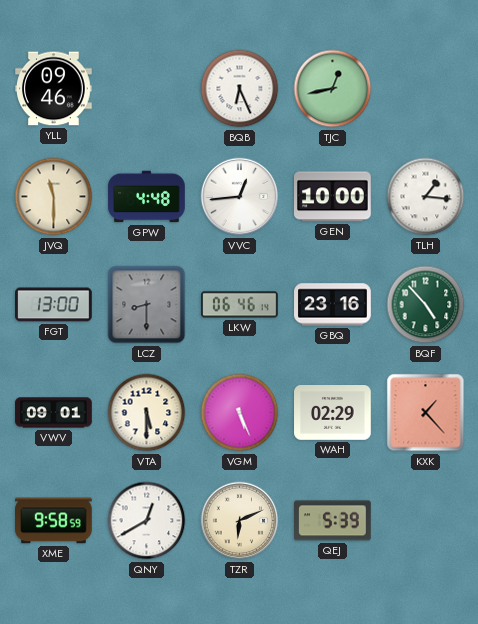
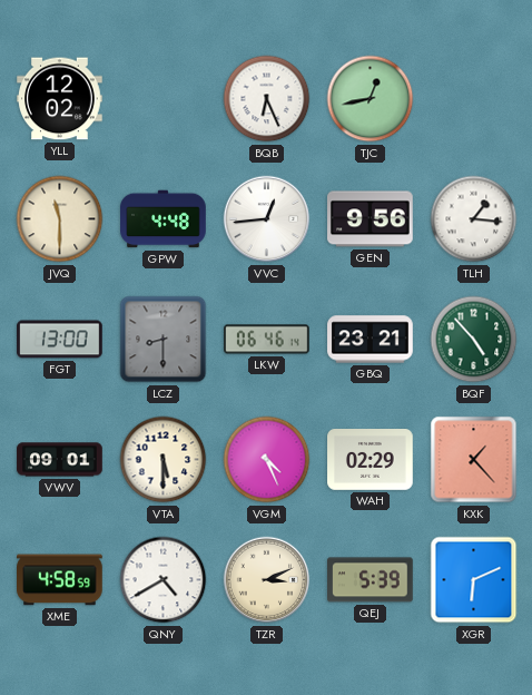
YLL: 09:46 -> 12:02 (60, 99)
GEN: 10:00 -> 9:56 (371, 219)
GBQ: 23:16 -> 23:21 (371, 340)
VGM: 5:26 -> 4:26 (267, 460)
XME: 9:58 -> 4:58 (60, 580)
QNY: 12:40 -> 4:40 (164, 580)
TZR: 6:11 -> 3:11 (267, 580)
XGR: none -> 6:11 (474, 580)
